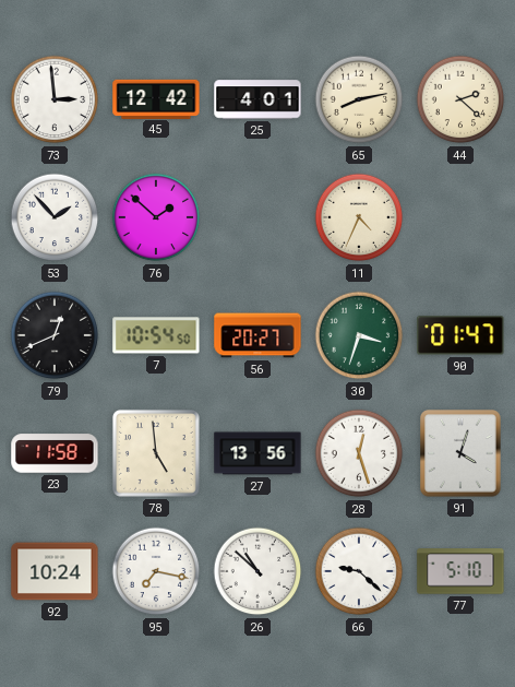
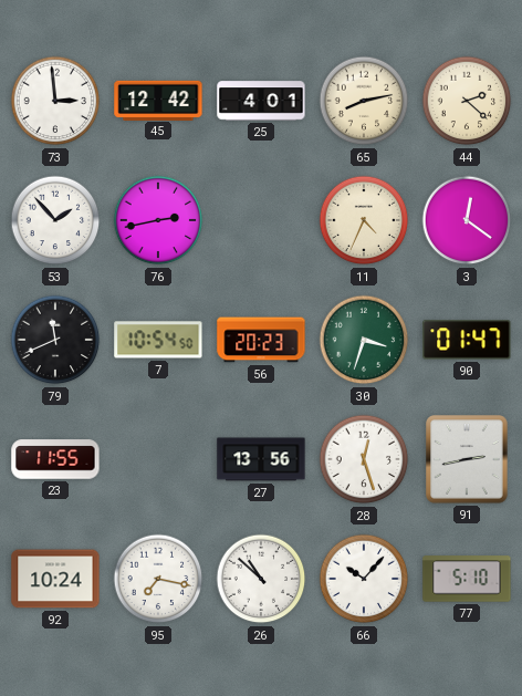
76: 1:52 -> 2:43 (158, 220)
3: none -> 12:21 (467, 220)
79: 12:41 -> 11:41 (55, 340)
56: 20:27 -> 20:23 (261, 340)
23: 11:58 -> 11:55 (55, 459)
78: 4:59 -> none (156, 453)
91: 4:03 -> 2:43 (467, 459)
66: 9:22 -> 10:07 (364, 579)
